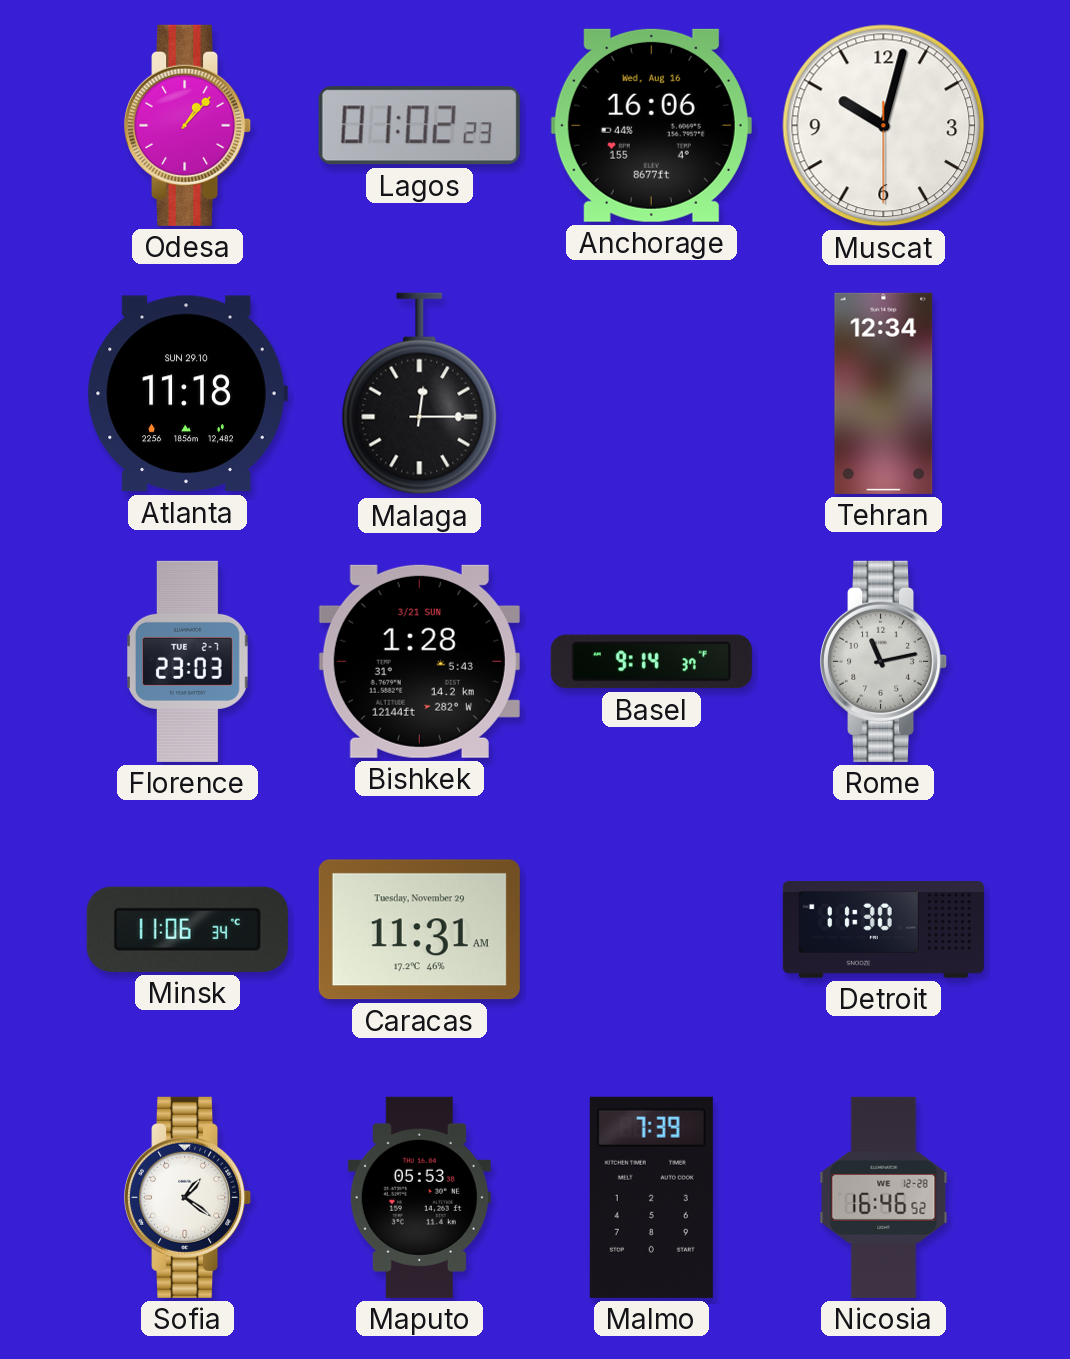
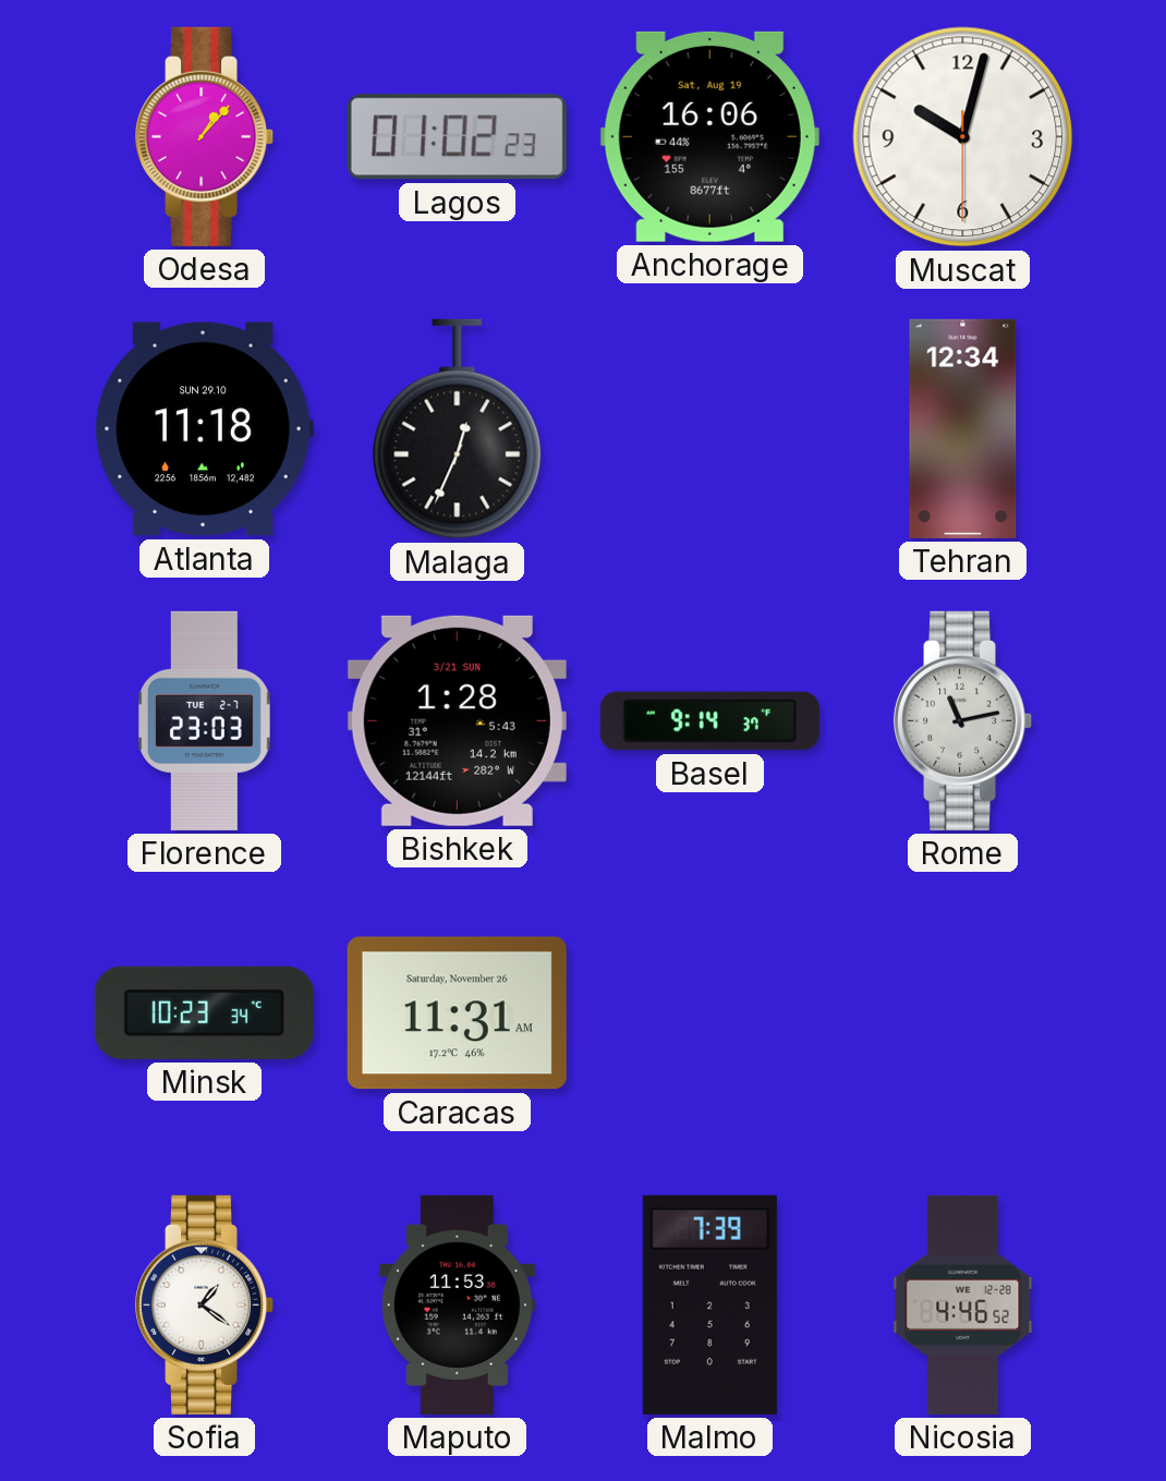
Anchorage date: Wed, Aug 16 -> Sat, Aug 19 (709, 136)
Malaga: 12:15 -> 12:34 (458, 429)
Minsk: 11:06 -> 10:23 (204, 1012)
Caracas date: Tuesday, November 29 -> Saturday, November 26 (457, 1013)
Detroit: 11:30 -> none (883, 930)
Maputo: 05:53 -> 11:53 (457, 1304)
Nicosia: 16:46 -> 4:46 (963, 1304)
